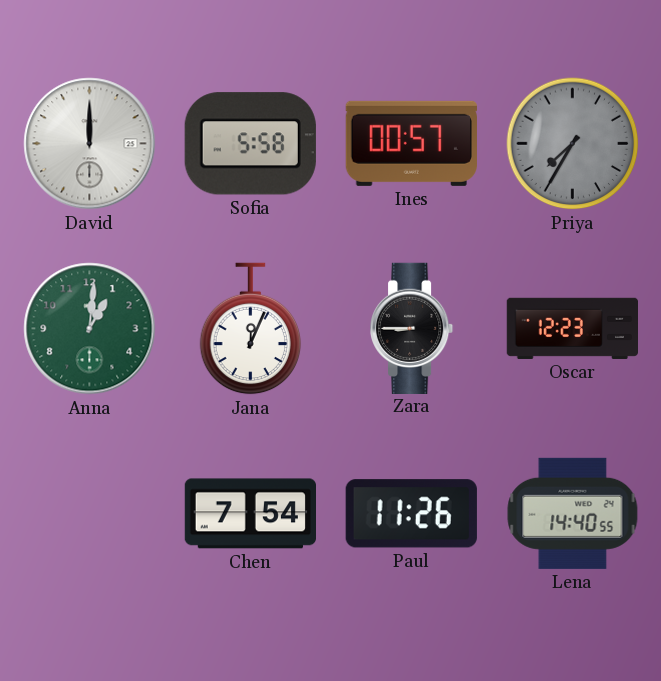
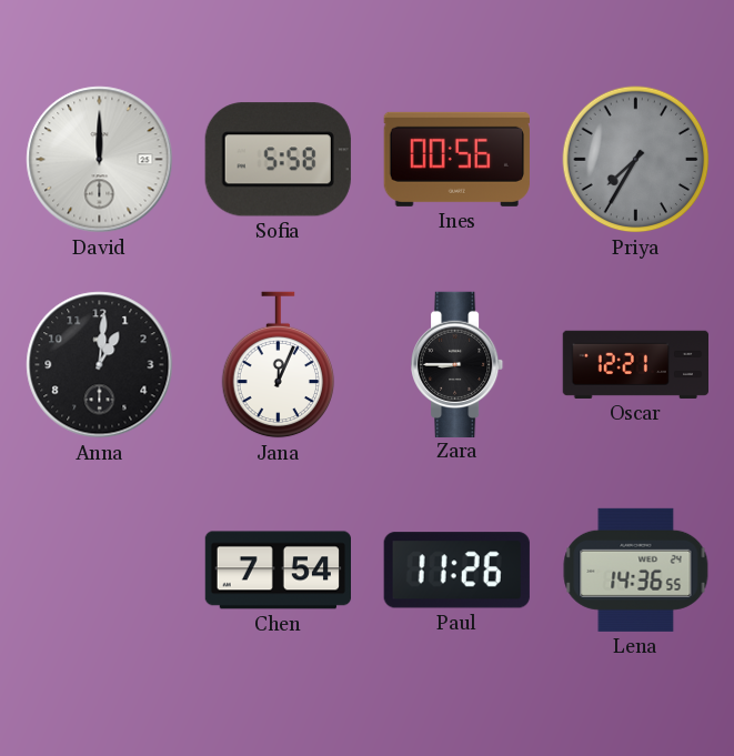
Ines: 00:57 -> 00:56 (456, 159)
Anna dial: green -> black (100, 365)
Oscar: 12:23 -> 12:21 (635, 364)
Lena: 14:40 -> 14:36 (636, 569)
